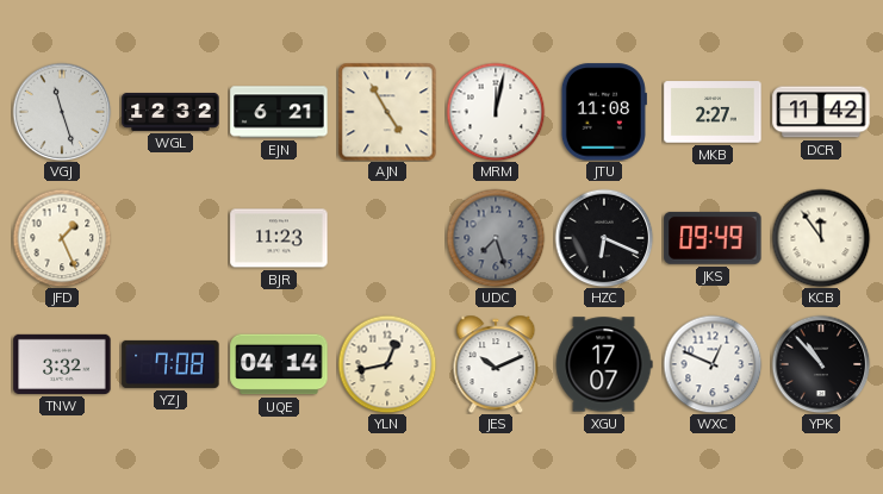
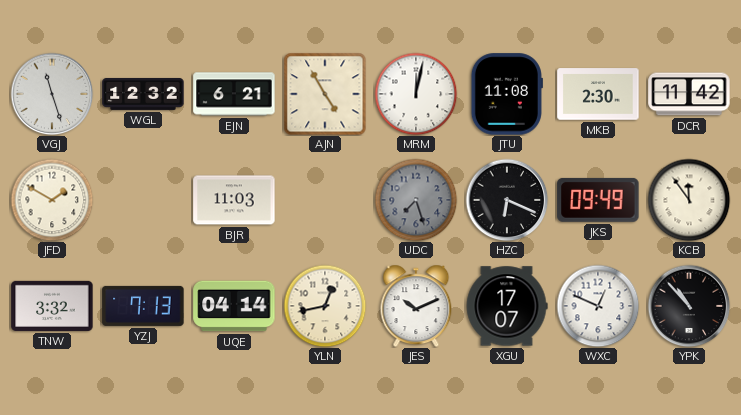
MKB: 2:27 -> 2:30 (598, 94)
JFD: 1:26 -> 1:50 (52, 200)
BJR: 11:23 -> 11:03 (234, 200)
YZJ: 7:08 -> 7:13 (143, 306)
